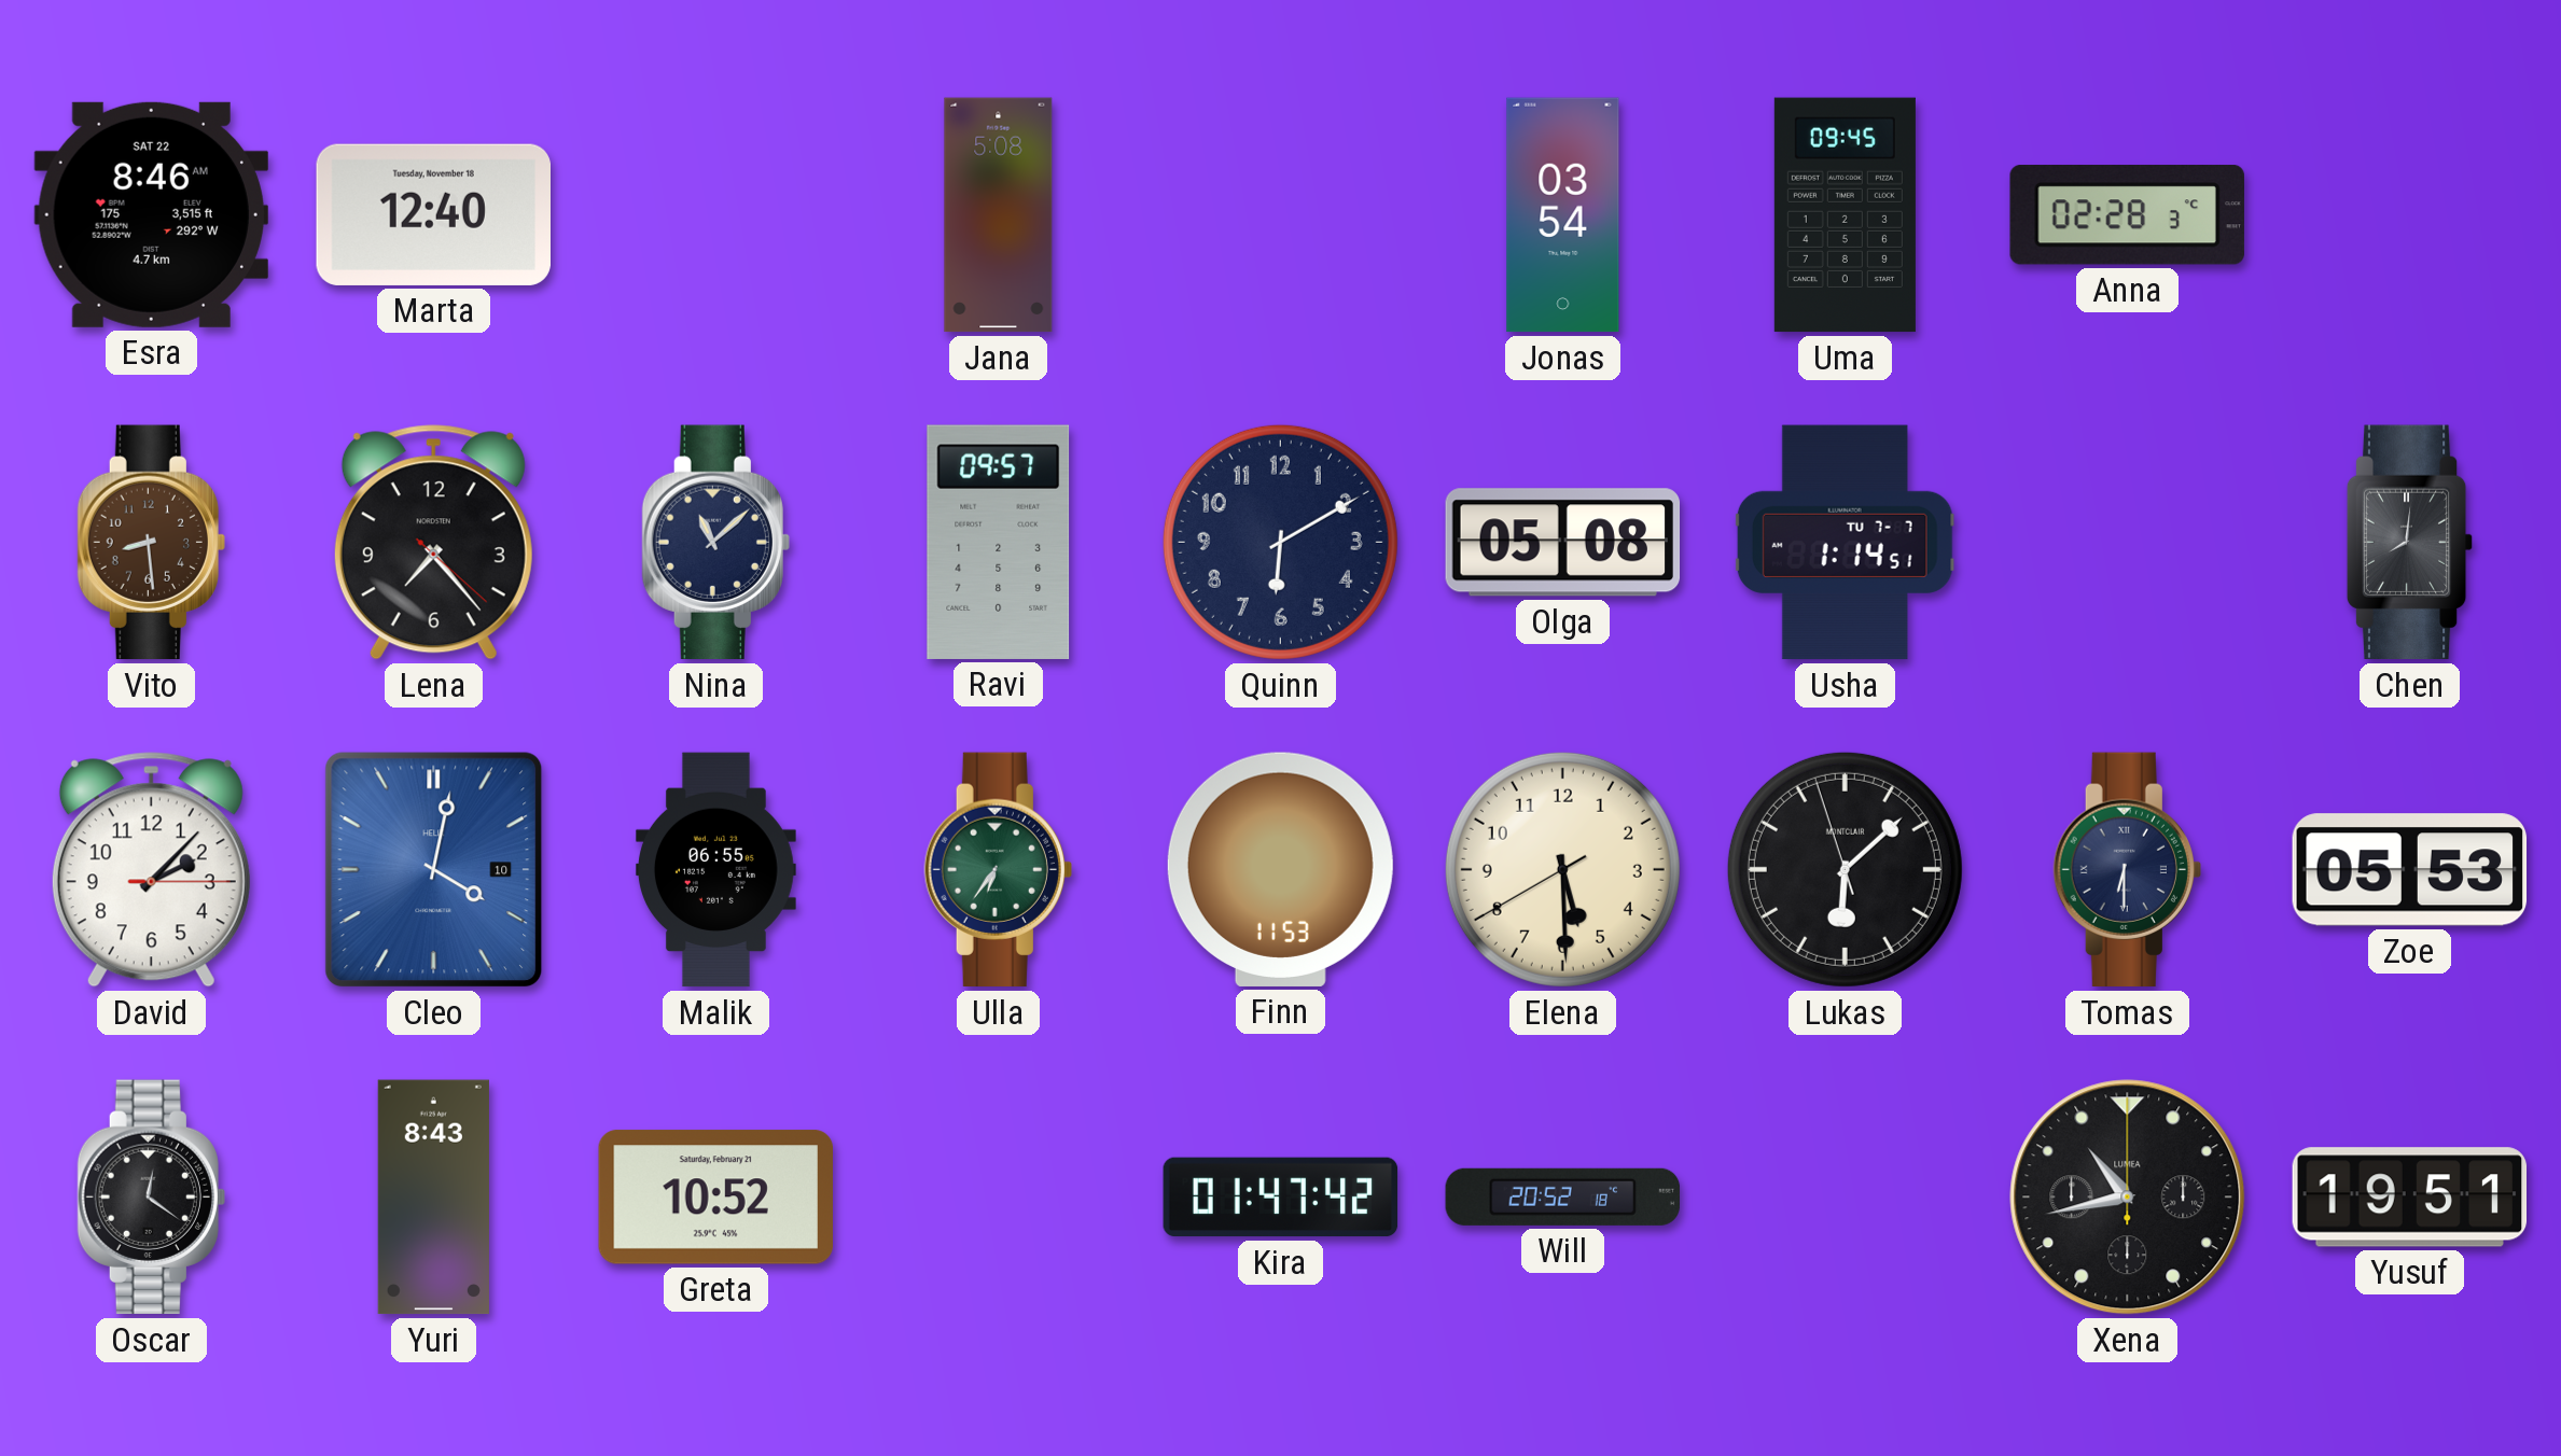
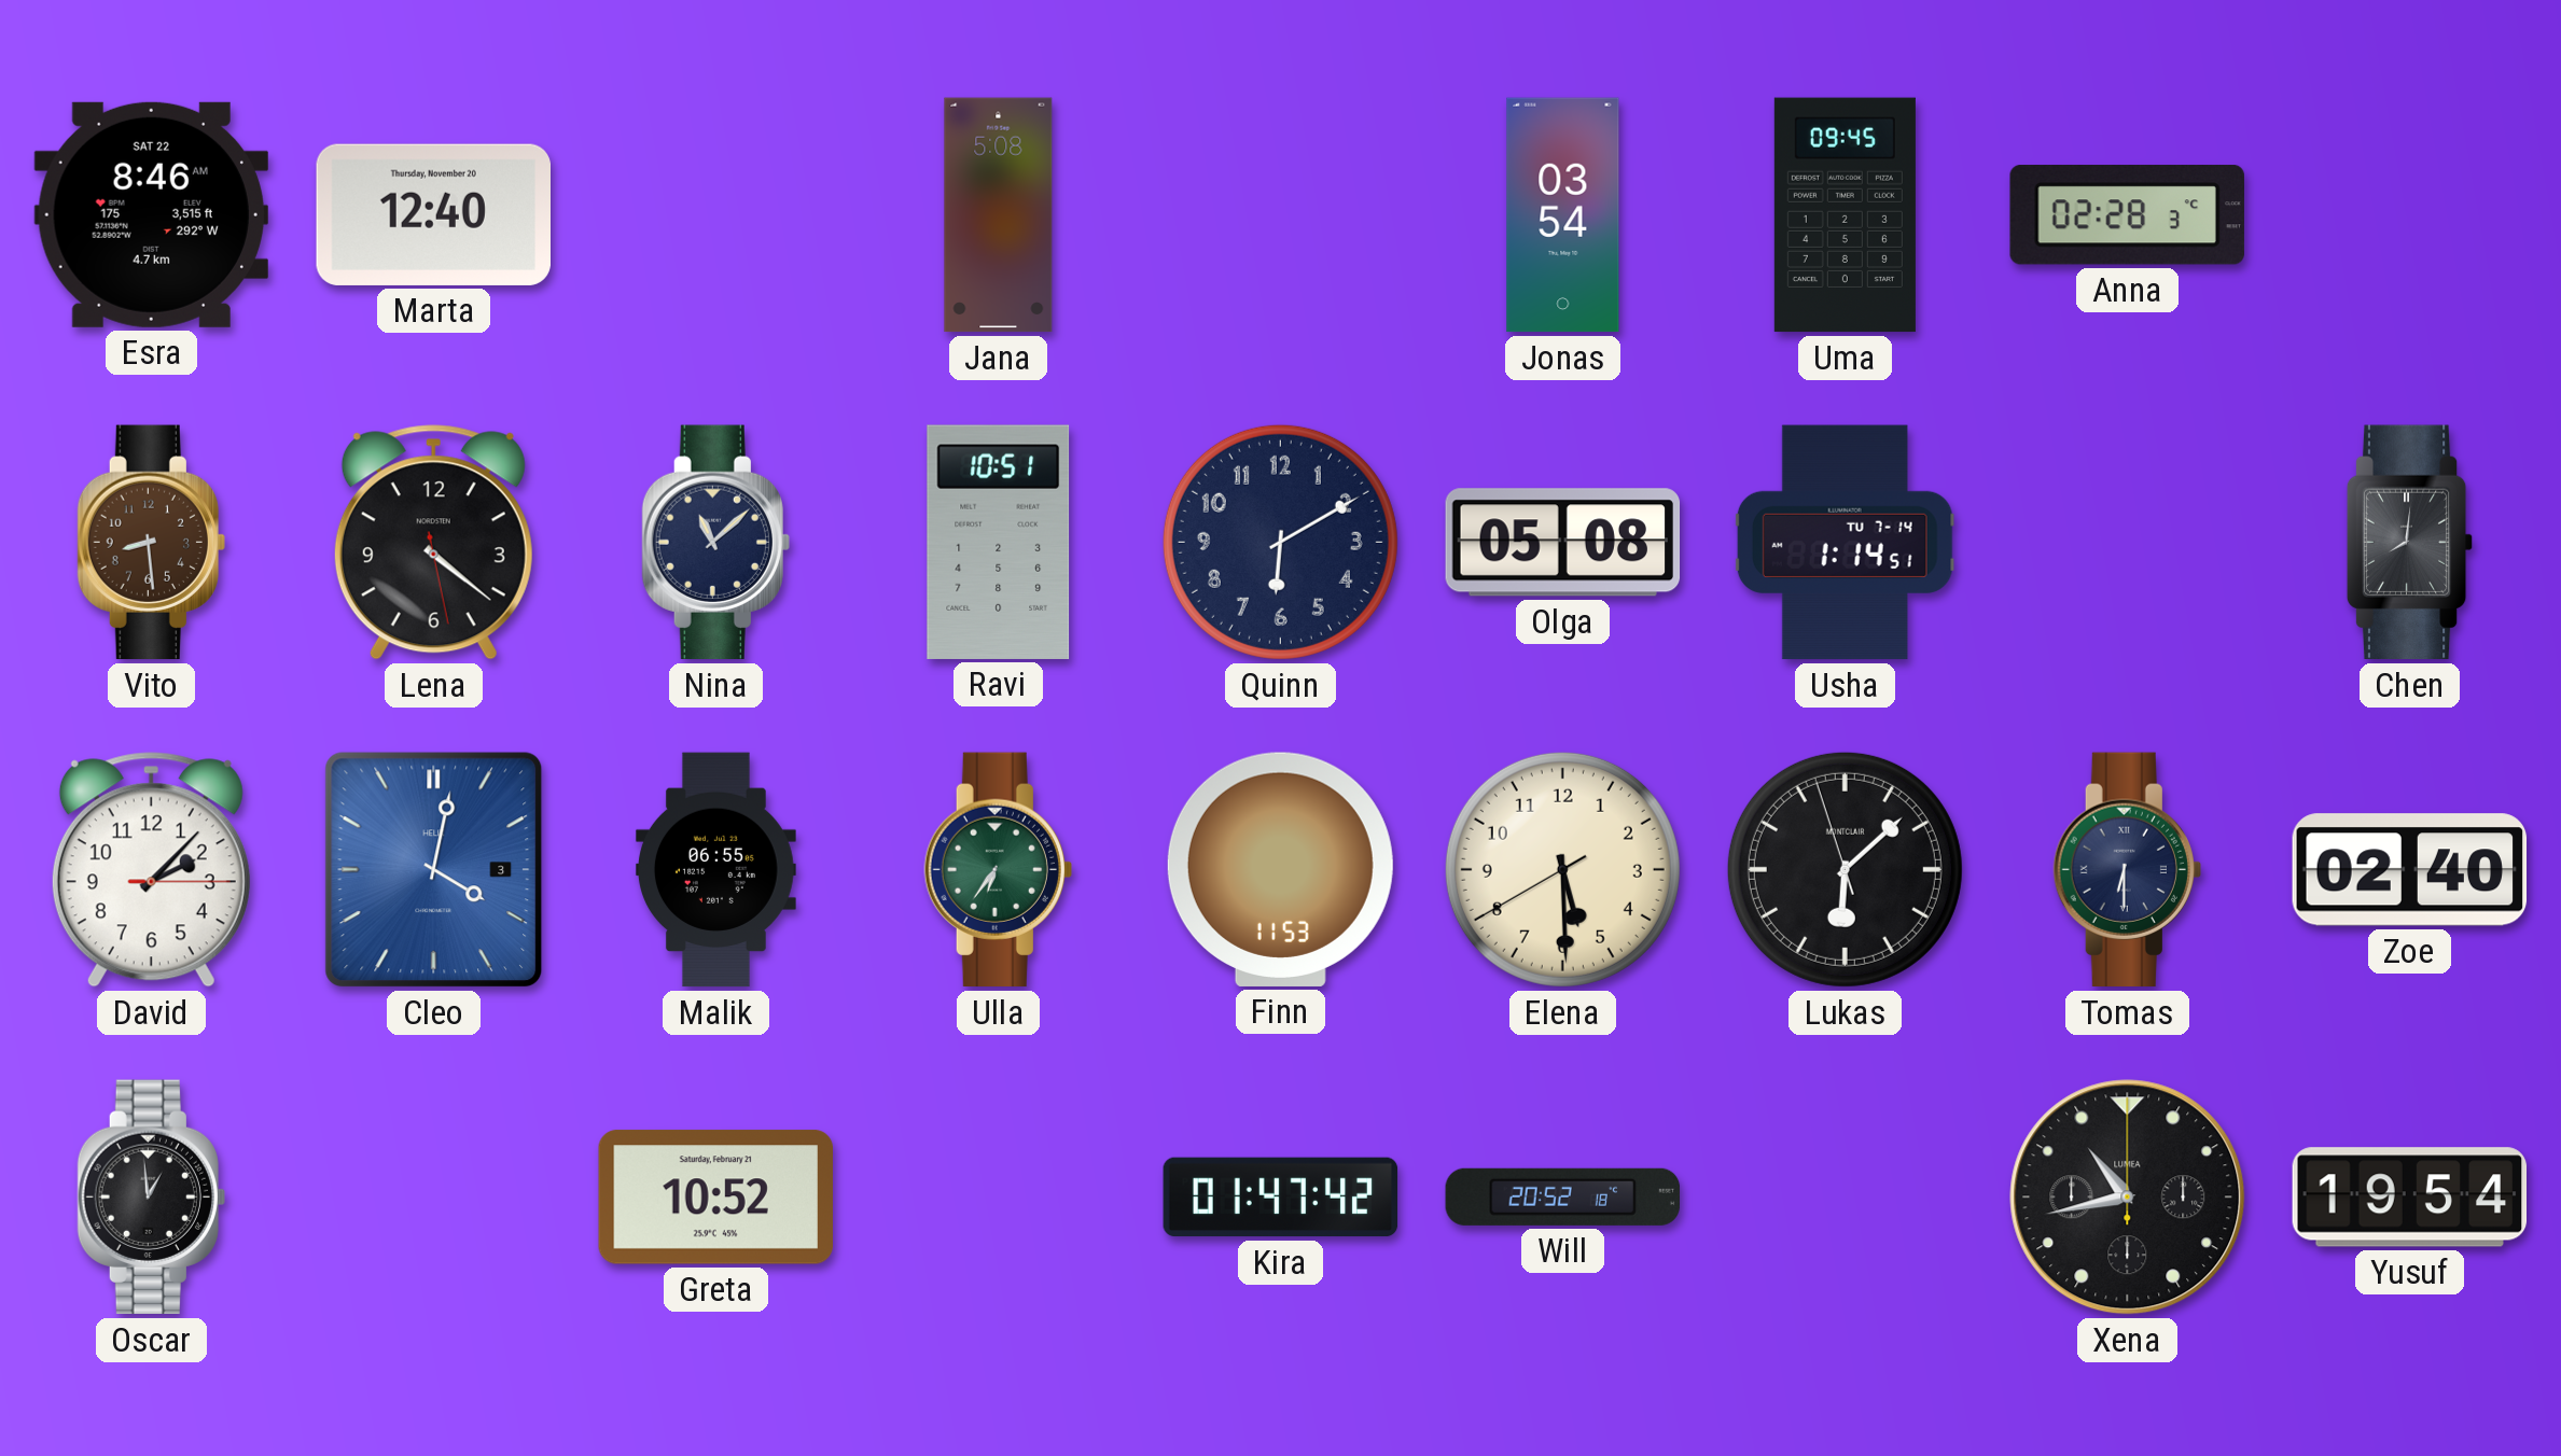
Marta date: Tuesday, November 18 -> Thursday, November 20 (433, 214)
Lena: 7:23 -> 4:21 (433, 543)
Ravi: 09:57 -> 10:51 (999, 542)
Usha date: TU 7-7 -> TU 7-14 (1845, 543)
Cleo date: 10 -> 3 (434, 870)
Zoe: 05:53 -> 02:40 (2410, 870)
Oscar: 12:21 -> 12:59 (151, 1198)
Yuri: 8:43 -> none (433, 1198)
Yusuf: 19:51 -> 19:54 (2410, 1198)
